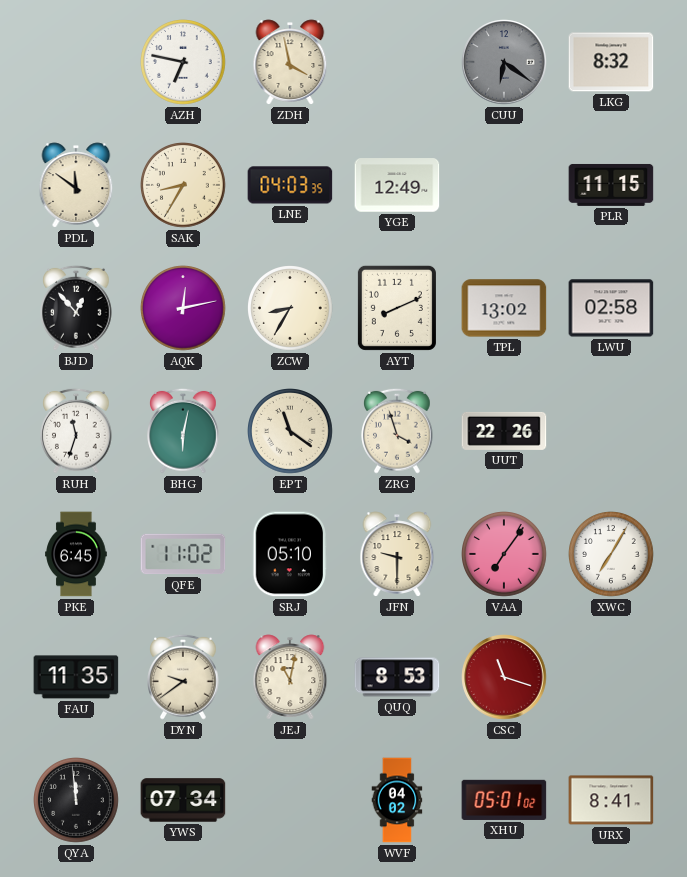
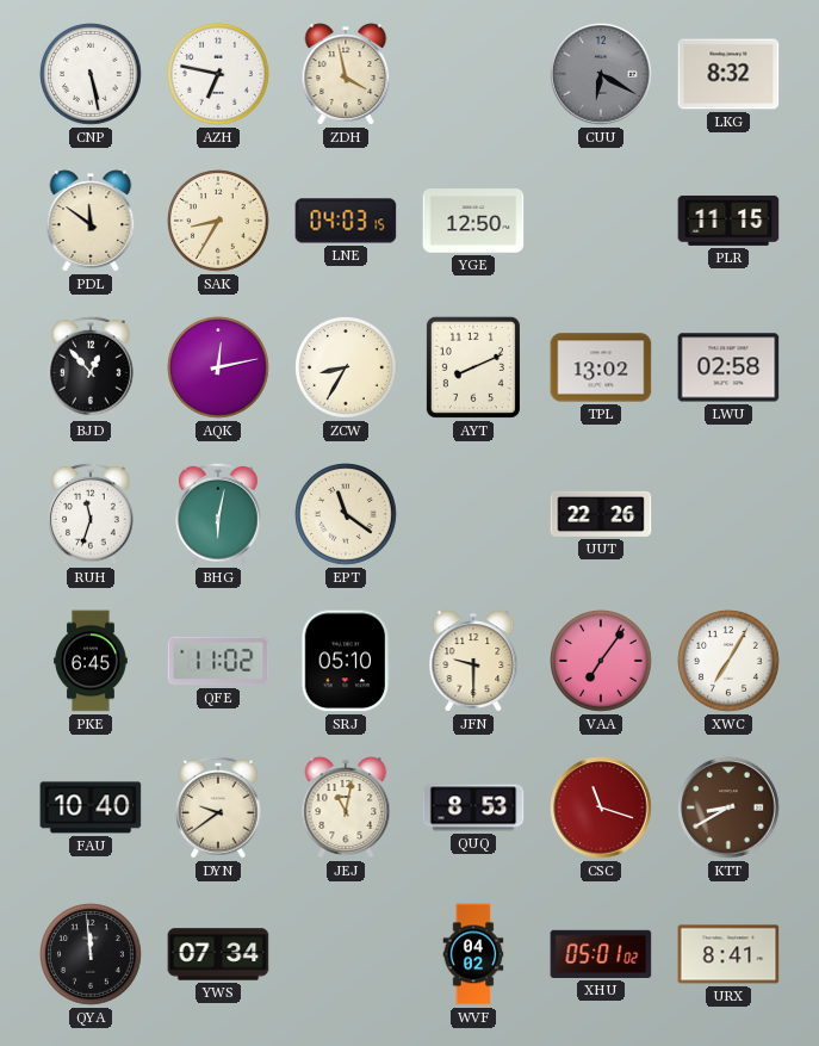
CNP: none -> 5:28 (92, 75)
CUU: 6:21 -> 6:20 (601, 74)
LNE: 04:03:35 -> 04:03:15 (346, 221)
YGE: 12:49 -> 12:50 (473, 221)
ZRG: 3:57 -> none (398, 431)
FAU: 11:35 -> 10:40 (91, 807)
KTT: none -> 8:40 (728, 807)
